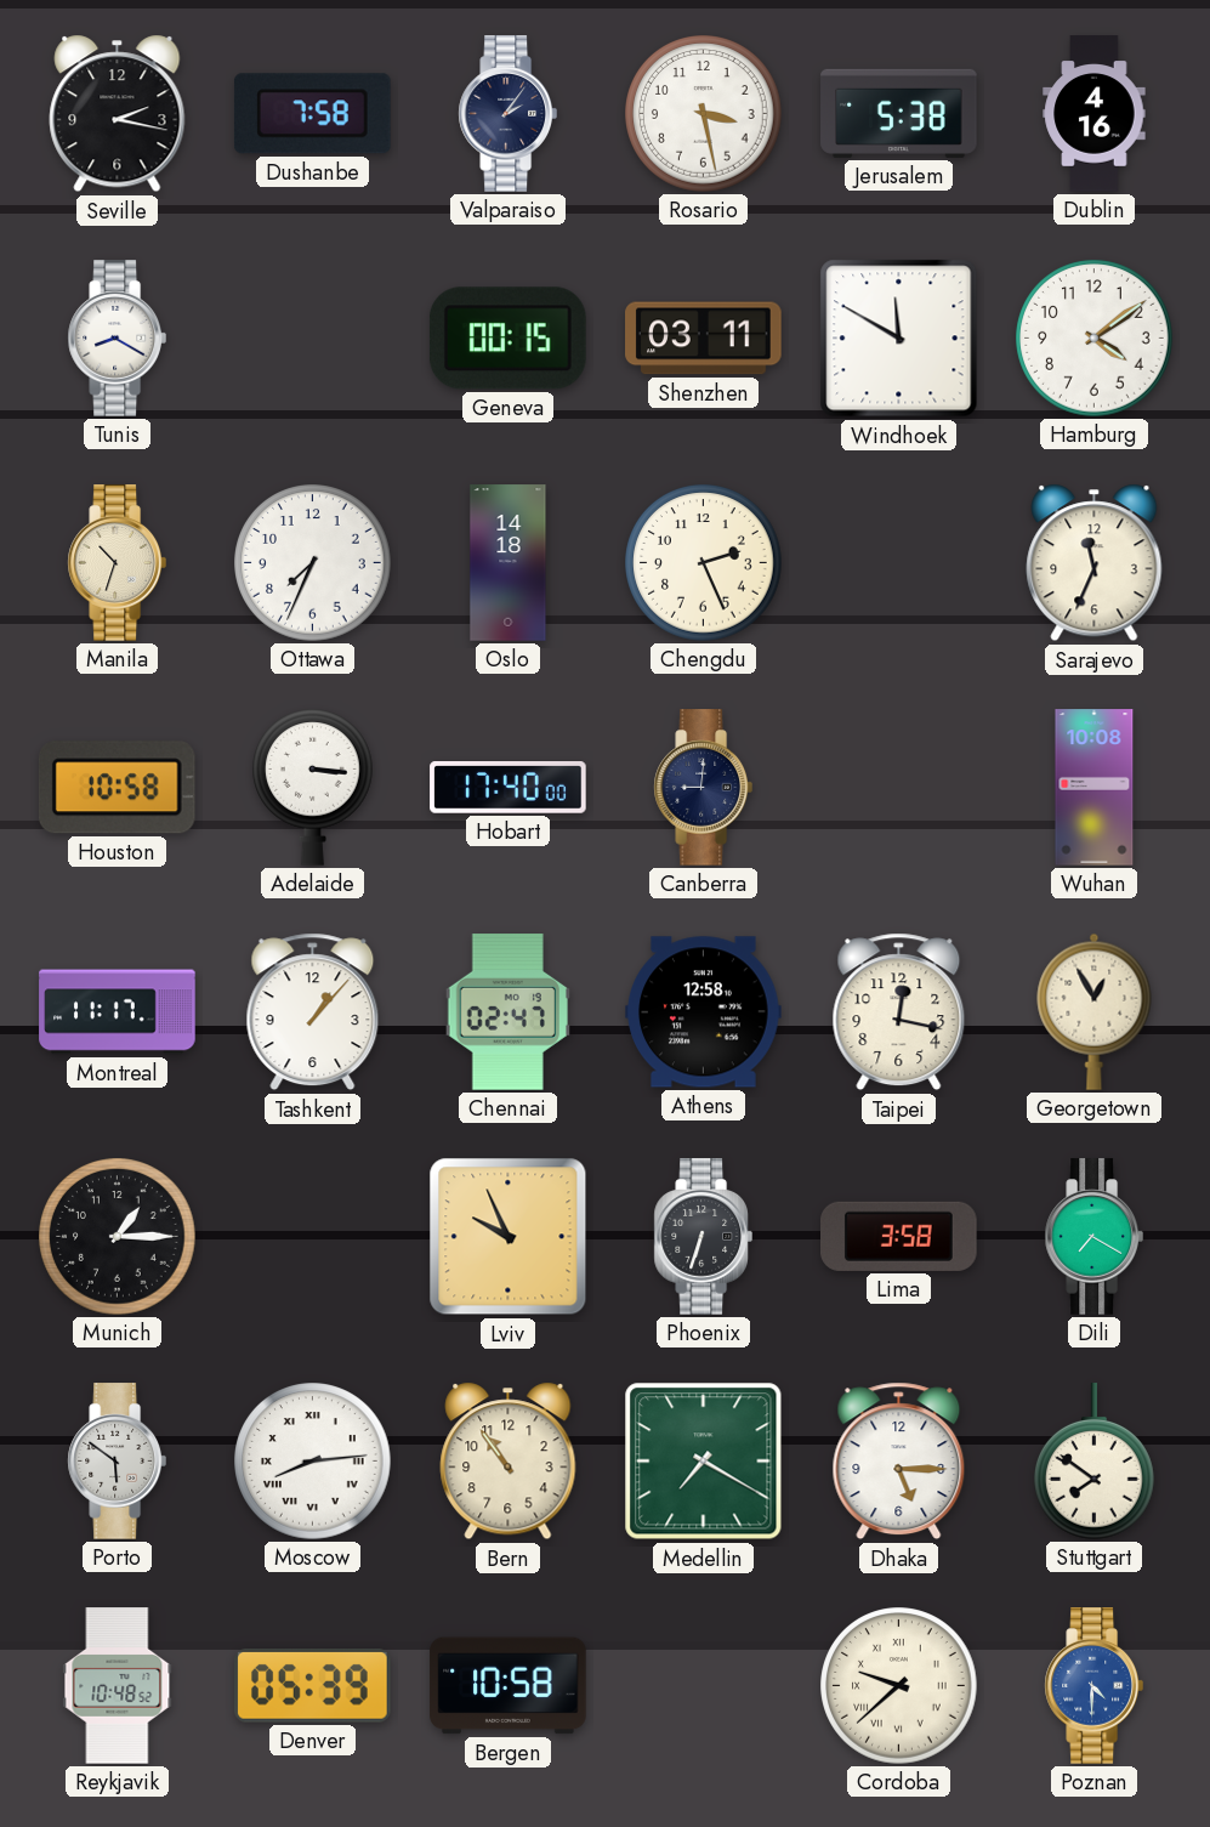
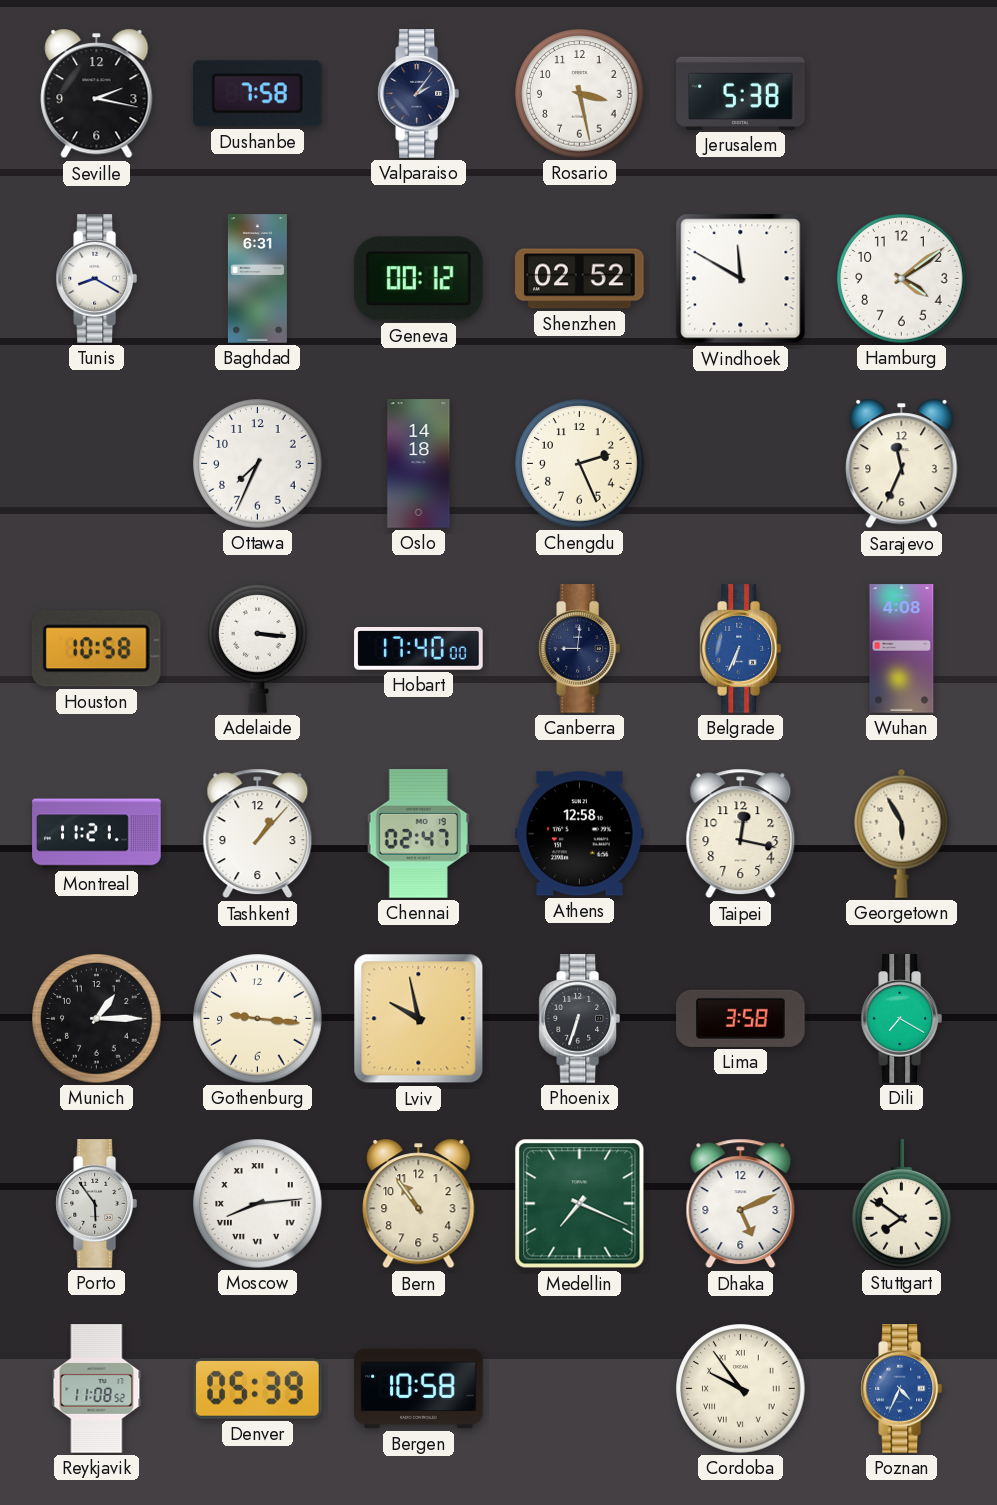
Dublin: 4:16 -> none (1095, 114)
Baghdad: none -> 6:31 (257, 279)
Geneva: 00:15 -> 00:12 (418, 279)
Shenzhen: 03:11 -> 02:52 (580, 279)
Manila: 10:33 -> none (117, 563)
Belgrade: none -> 6:34 (740, 649)
Wuhan: 10:08 -> 4:08 (902, 649)
Montreal: 11:17 -> 11:21 (97, 834)
Georgetown: 12:55 -> 5:55 (902, 833)
Gothenburg: none -> 9:16 (258, 1019)
Lviv: 9:56 -> 9:58 (419, 1019)
Porto: 5:51 -> 5:54 (96, 1204)
Medellin: 7:20 -> 7:19 (580, 1204)
Dhaka: 5:15 -> 5:11 (741, 1204)
Reykjavik: 10:48 -> 11:08 (97, 1389)
Cordoba: 9:38 -> 9:54 (741, 1389)
Poznan: 4:30 -> 4:34 (901, 1389)
